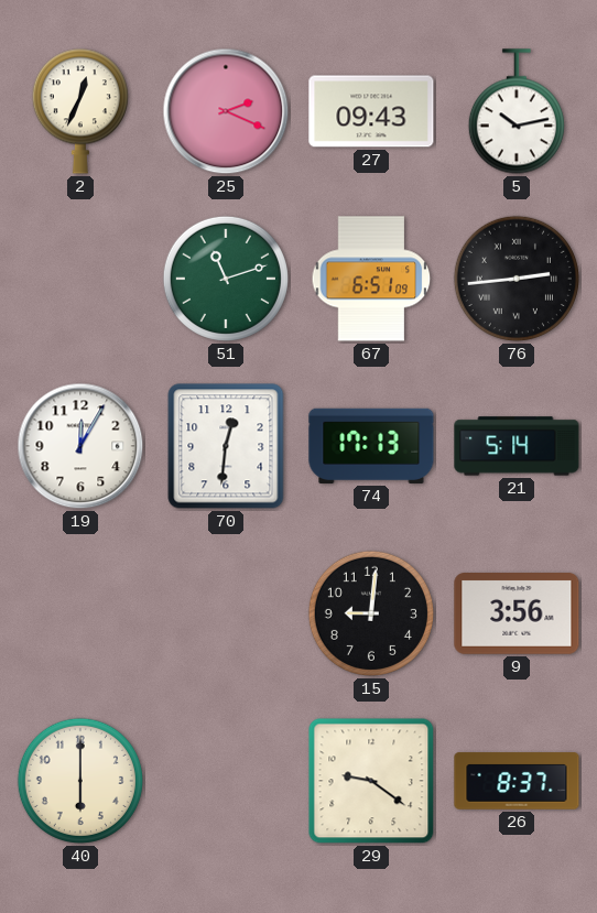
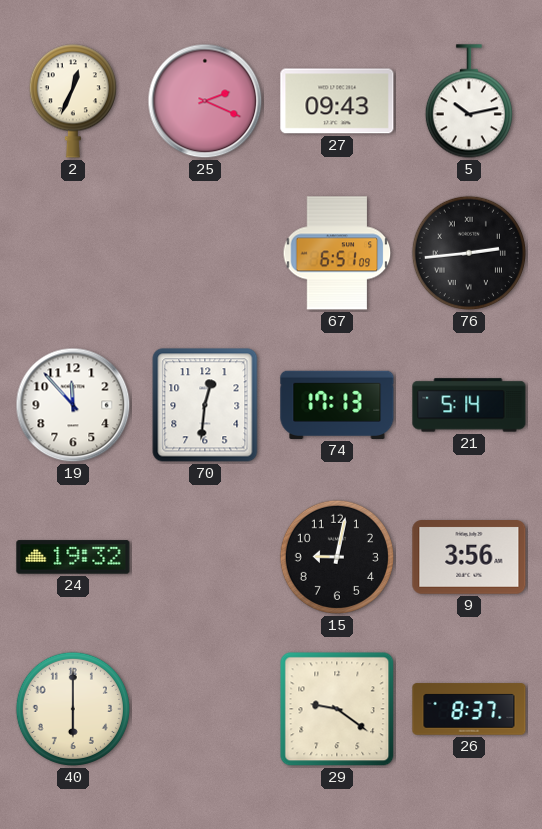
51: 11:12 -> none (226, 279)
19: 12:05 -> 11:53 (73, 405)
24: none -> 19:32 (73, 557)
15: 9:01 -> 9:02 (337, 557)
